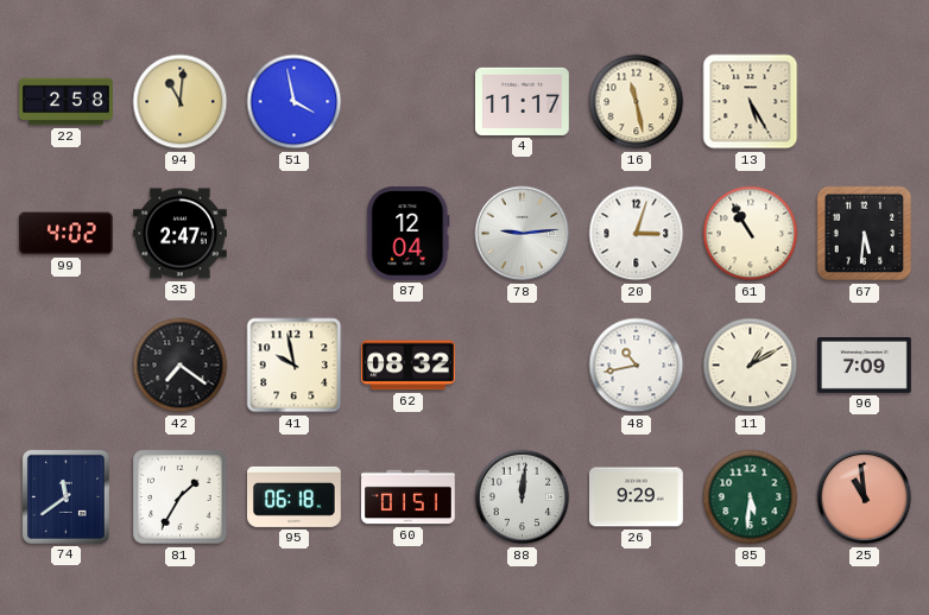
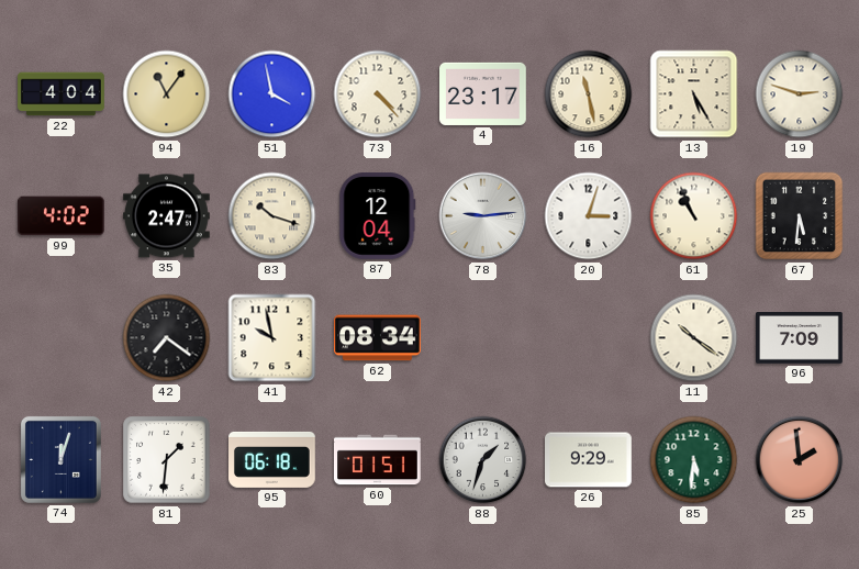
22: 2:58 -> 4:04 (62, 94)
94: 11:01 -> 11:06 (167, 94)
73: none -> 4:23 (378, 94)
4: 11:17 -> 23:17 (483, 93)
19: none -> 2:48 (800, 94)
83: none -> 10:18 (272, 216)
61: 10:55 -> 10:56 (694, 216)
62: 08:32 -> 08:34 (378, 338)
48: 10:43 -> none (637, 366)
11: 1:10 -> 10:21 (694, 338)
74: 11:39 -> 12:03 (60, 459)
81: 1:35 -> 1:31 (167, 460)
88: 12:01 -> 1:33 (483, 460)
25: 10:59 -> 1:59 (800, 460)
